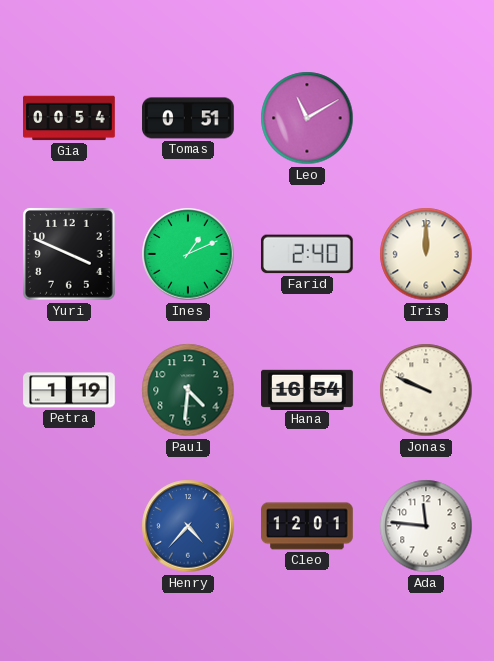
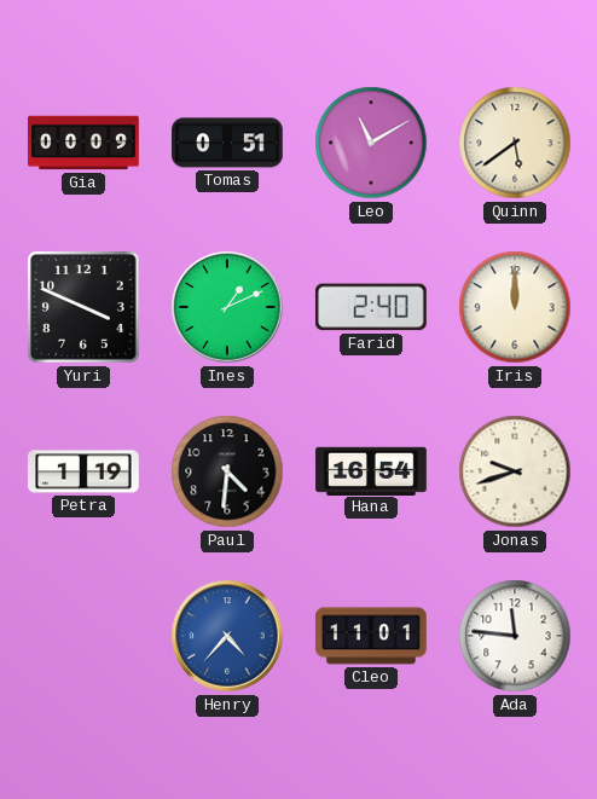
Gia: 00:54 -> 00:09 (83, 143)
Quinn: none -> 5:39 (515, 143)
Paul dial: green -> black (227, 471)
Jonas: 9:49 -> 9:42 (515, 471)
Cleo: 12:01 -> 11:01 (371, 636)
